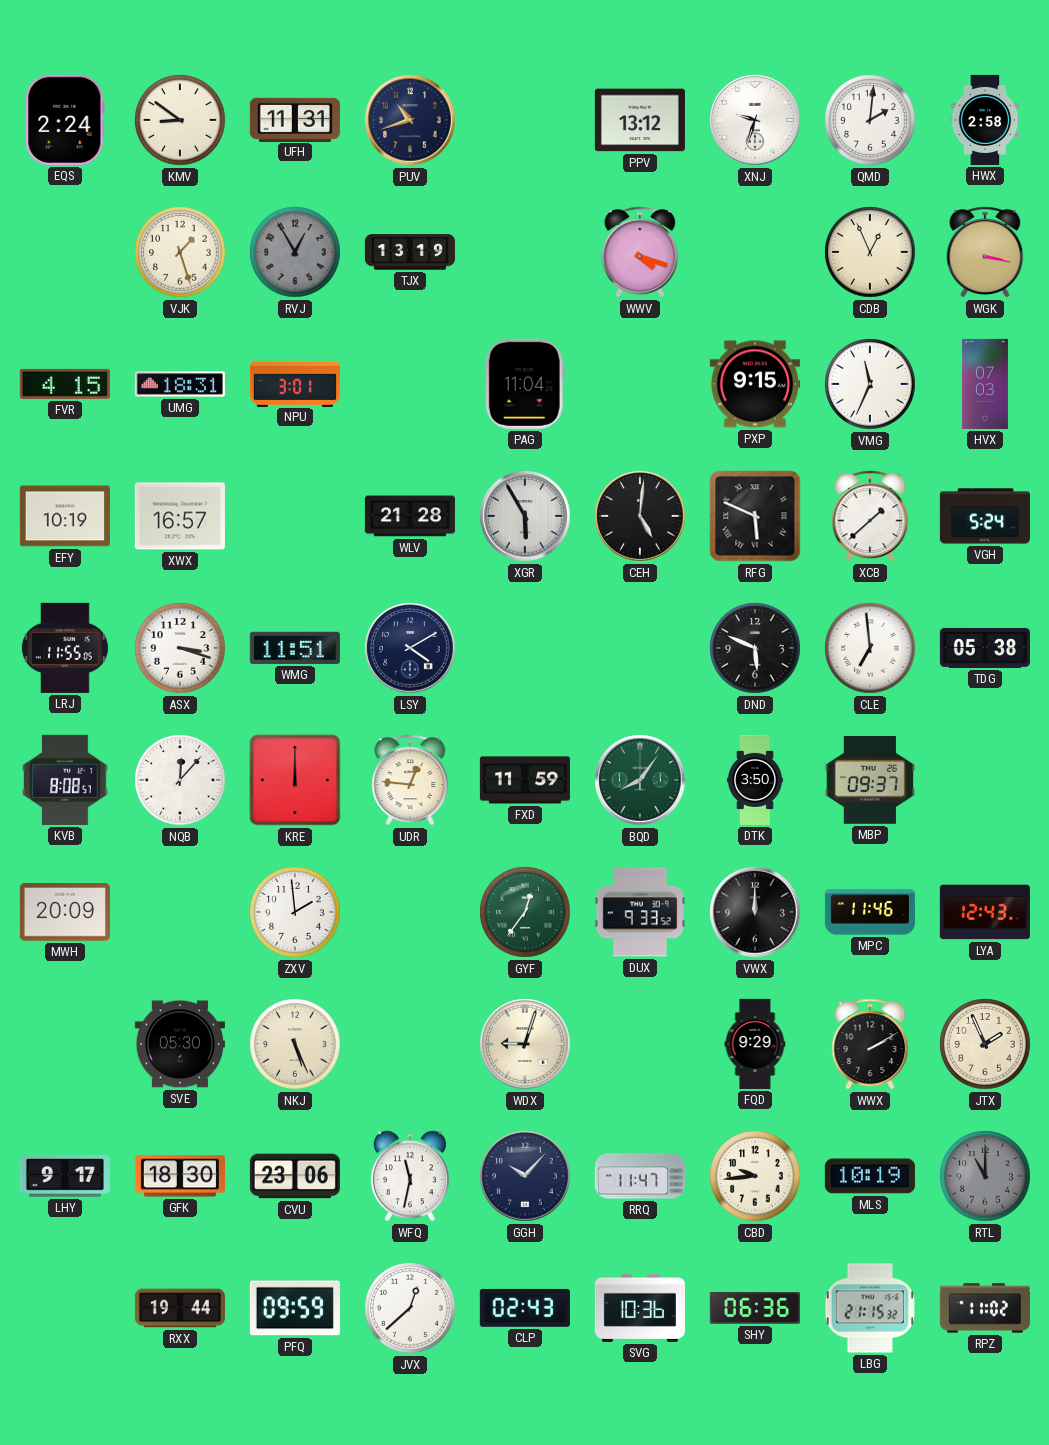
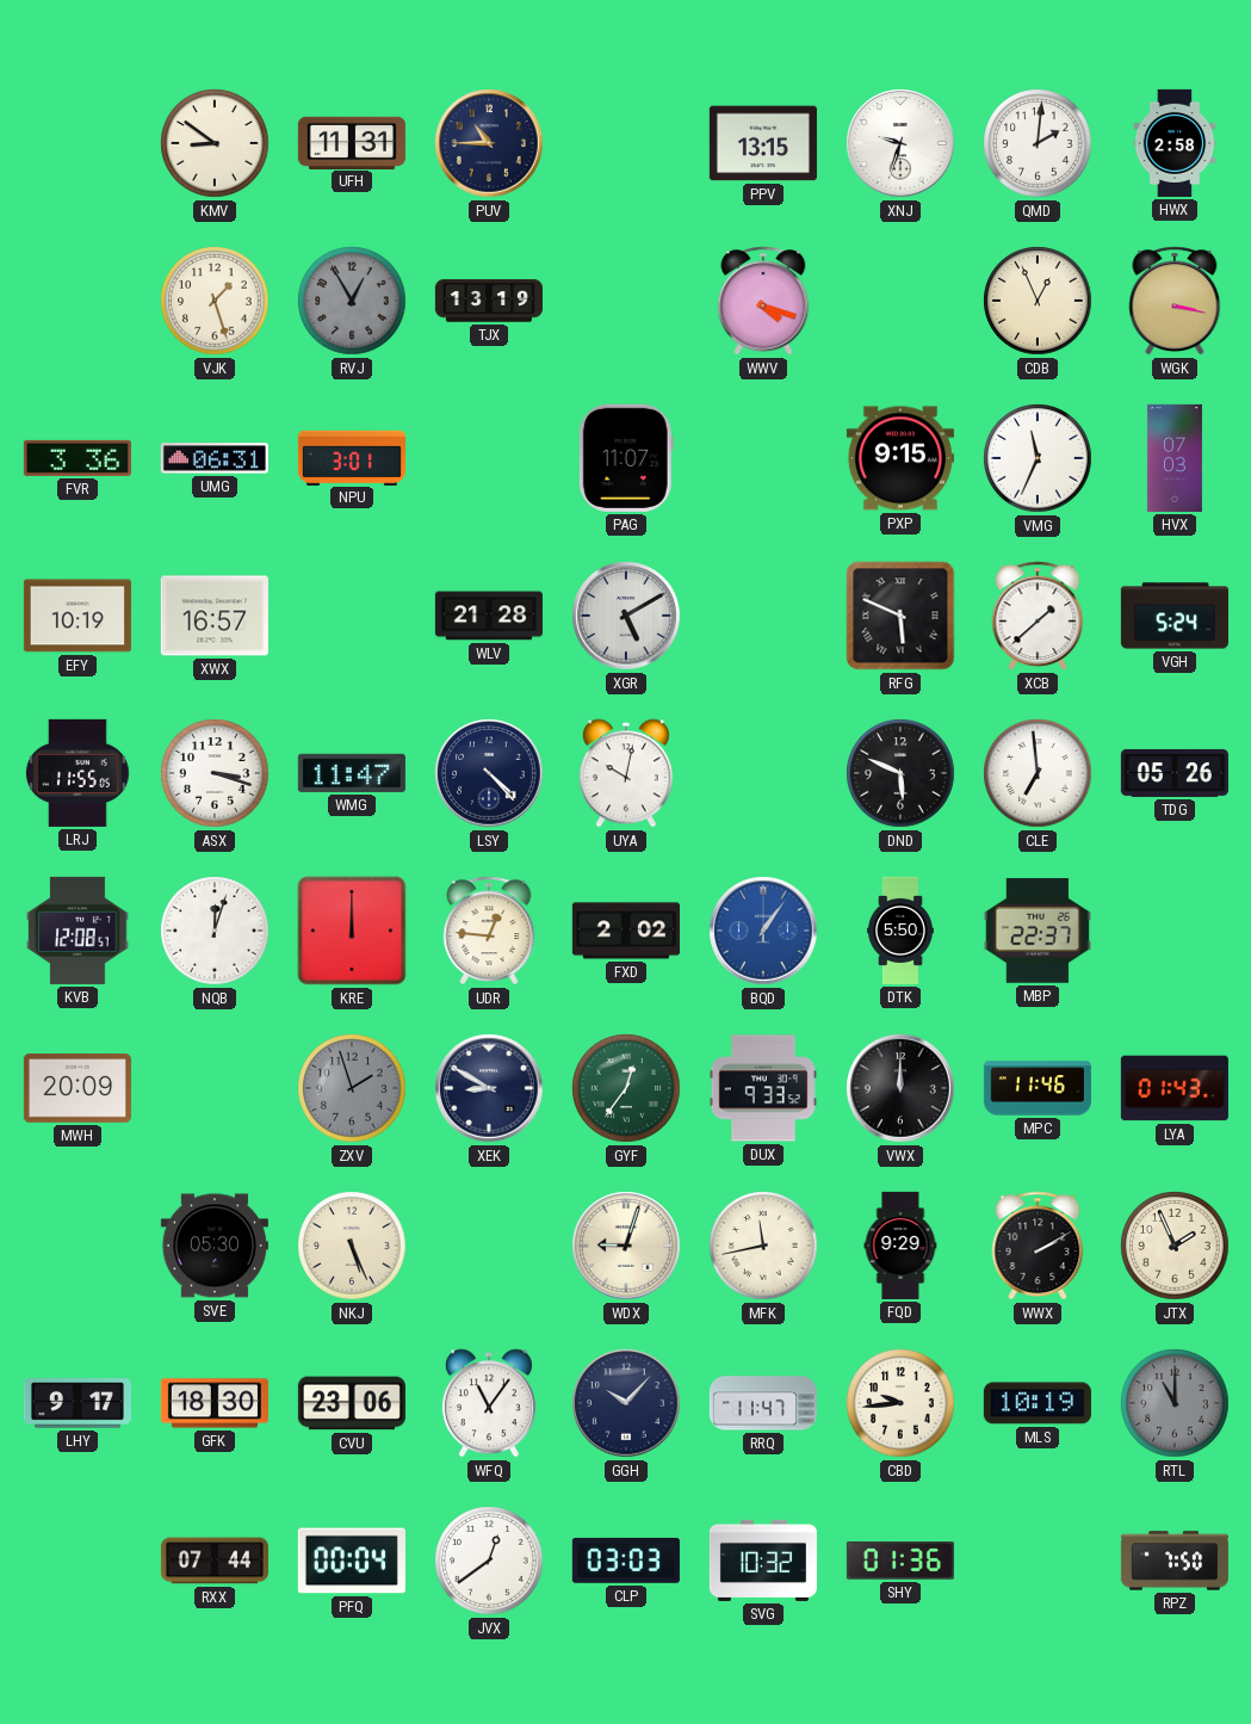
EQS: 2:24 -> none (65, 120)
PUV: 10:42 -> 10:45 (489, 143)
PPV: 13:12 -> 13:15 (763, 143)
FVR: 4:15 -> 3:36 (78, 458)
UMG: 18:31 -> 06:31 (215, 458)
PAG: 11:04 -> 11:07 (626, 458)
XGR: 5:55 -> 5:10 (626, 616)
CEH: 5:01 -> none (640, 516)
WMG: 11:51 -> 11:47 (352, 773)
LSY: 4:10 -> 4:23 (489, 773)
UYA: none -> 10:02 (626, 773)
TDG: 05:38 -> 05:26 (1175, 773)
KVB: 8:08 -> 12:08 (79, 931)
NQB: 12:07 -> 12:03 (215, 931)
FXD: 11:59 -> 2:02 (626, 931)
BQD: 8:06 -> 1:06 (763, 931)
BQD dial: green -> blue (763, 931)
DTK: 3:50 -> 5:50 (900, 931)
MBP: 09:37 -> 22:37 (1038, 931)
ZXV: 1:59 -> 1:57 (352, 1088)
ZXV dial: white -> grey (352, 1088)
XEK: none -> 8:50 (489, 1088)
LYA: 12:43 -> 01:43 (1175, 1088)
MFK: none -> 11:43 (763, 1246)
WFQ: 11:32 -> 11:06 (489, 1403)
RXX: 19:44 -> 07:44 (215, 1561)
PFQ: 09:59 -> 00:04 (352, 1561)
JVX: 12:38 -> 12:39 (489, 1561)
CLP: 02:43 -> 03:03 (626, 1561)
SVG: 10:36 -> 10:32 (763, 1561)
SHY: 06:36 -> 01:36 (900, 1561)
LBG: 21:15 -> none (869, 1308)
RPZ: 11:02 -> 7:50 (1175, 1561)
